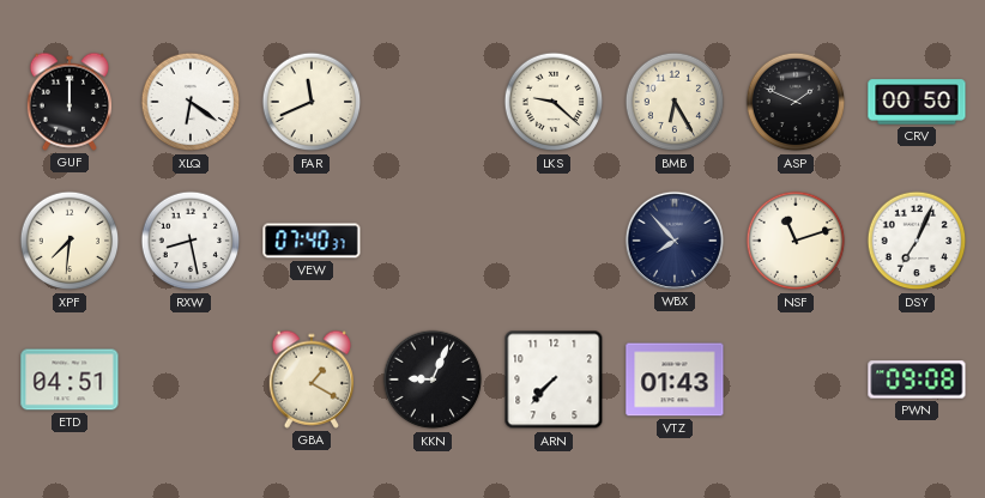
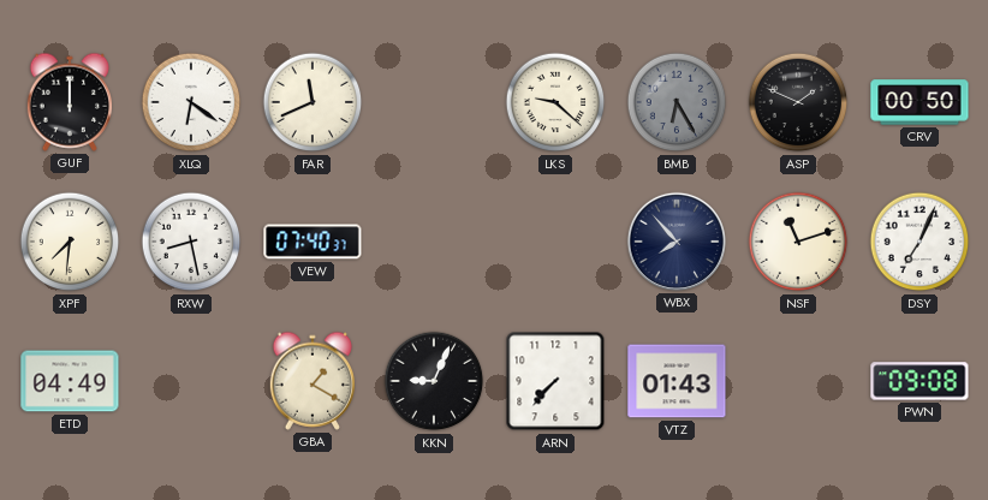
BMB dial: cream -> grey (677, 102)
ETD: 04:51 -> 04:49 (70, 381)
